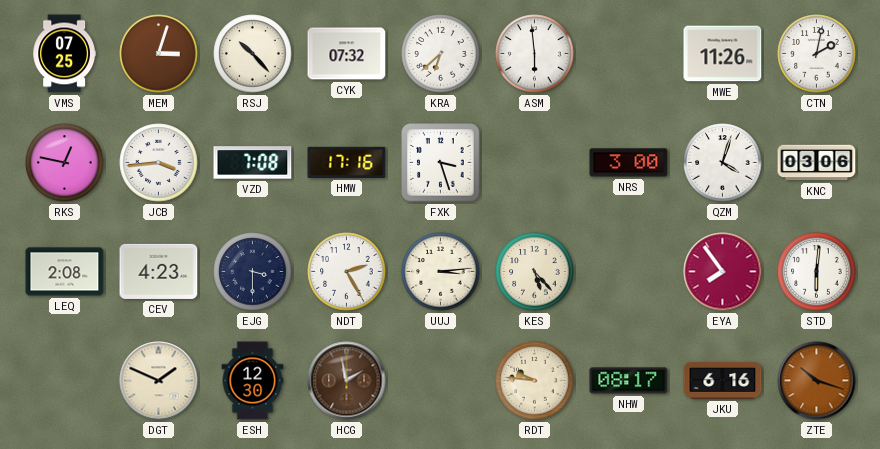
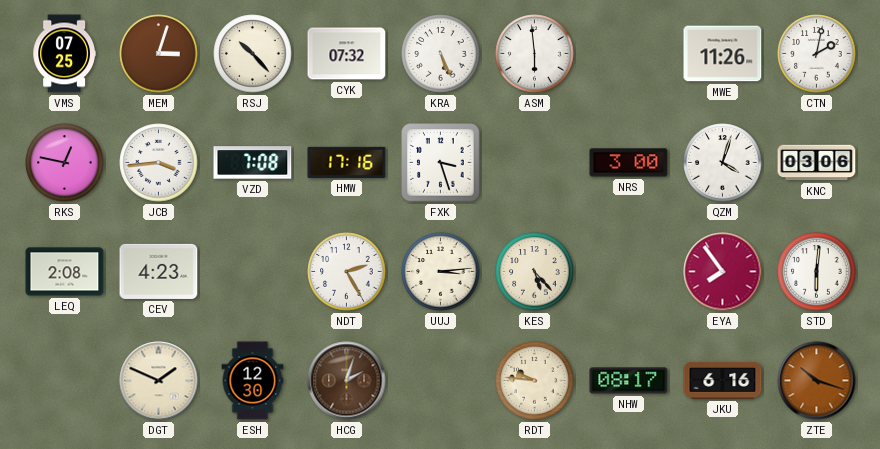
KRA: 6:38 -> 5:26 (441, 54)
EJG: 3:30 -> none (253, 272)
HCG: 1:58 -> 2:03 (347, 381)
